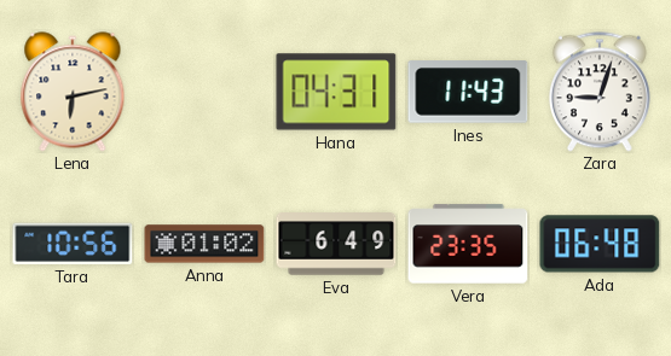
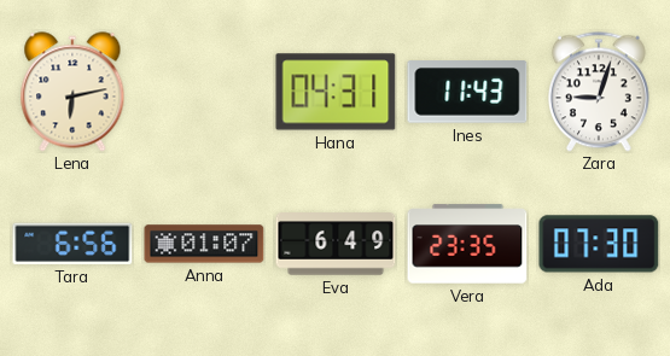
Tara: 10:56 -> 6:56 (72, 244)
Anna: 01:02 -> 01:07 (204, 244)
Ada: 06:48 -> 07:30 (599, 244)
